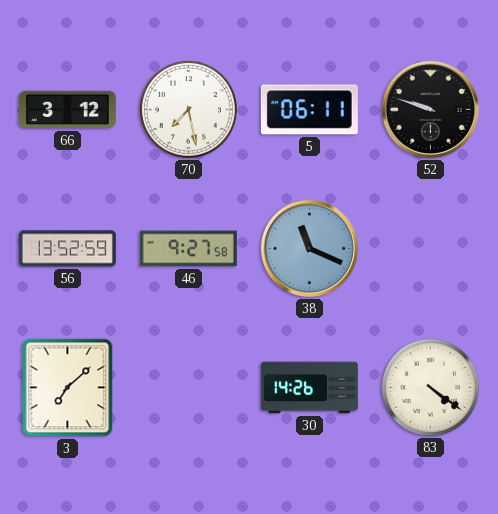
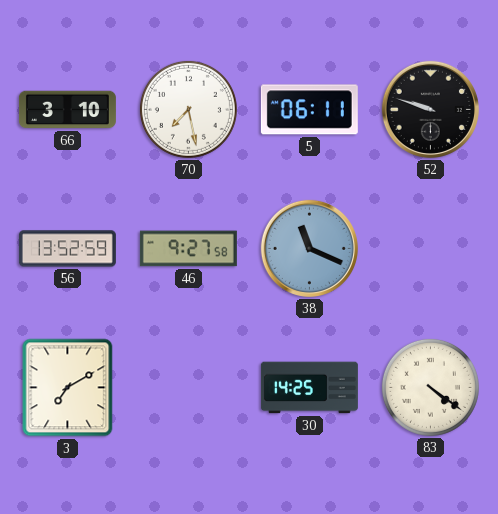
66: 3:12 -> 3:10 (67, 110)
3: 7:08 -> 7:10 (68, 388)
30: 14:26 -> 14:25 (309, 388)
